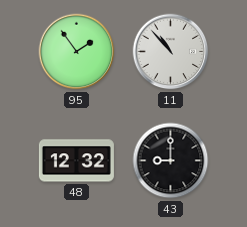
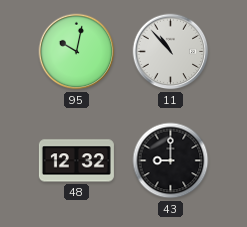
95: 1:54 -> 10:02 (77, 52)
